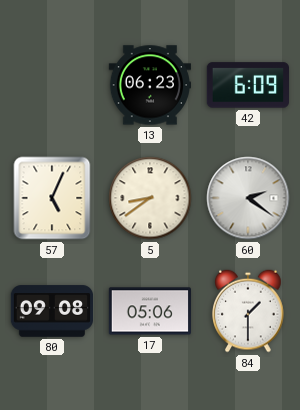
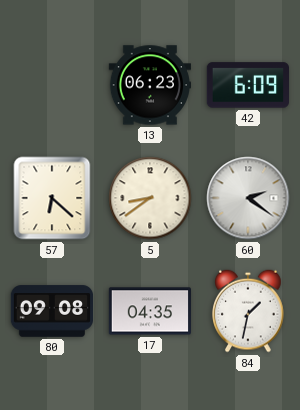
57: 5:04 -> 6:22 (52, 198)
17: 05:06 -> 04:35 (149, 311)
84: 1:30 -> 1:32 (248, 311)
